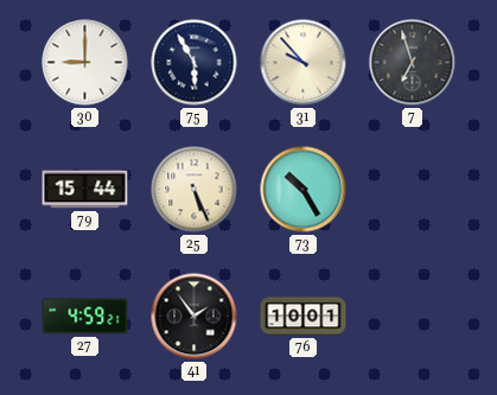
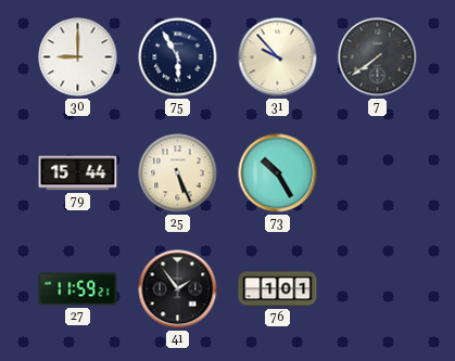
7: 6:57 -> 7:39 (378, 57)
27: 4:59 -> 11:59 (78, 289)
76: 10:01 -> 1:01 (278, 289)
